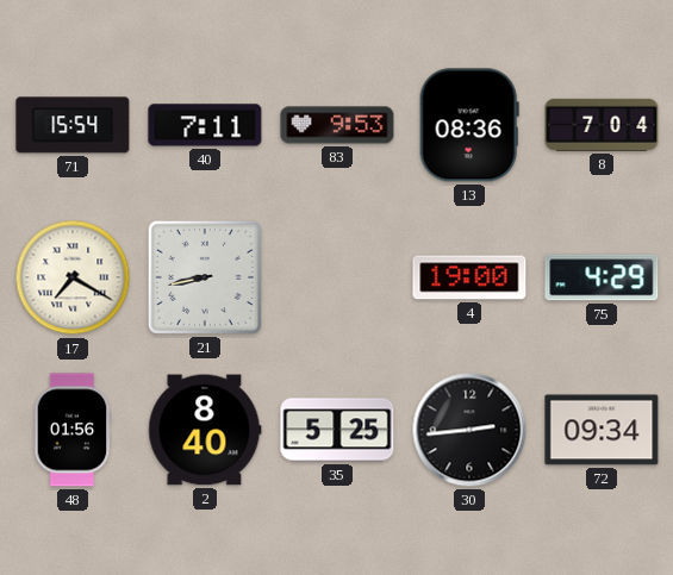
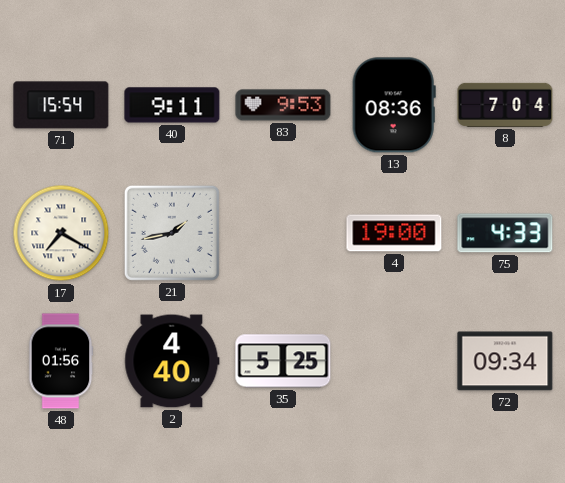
40: 7:11 -> 9:11 (172, 105)
21: 8:43 -> 1:43 (172, 233)
75: 4:29 -> 4:33 (505, 233)
2: 8:40 -> 4:40 (172, 361)
30: 2:44 -> none (469, 430)
